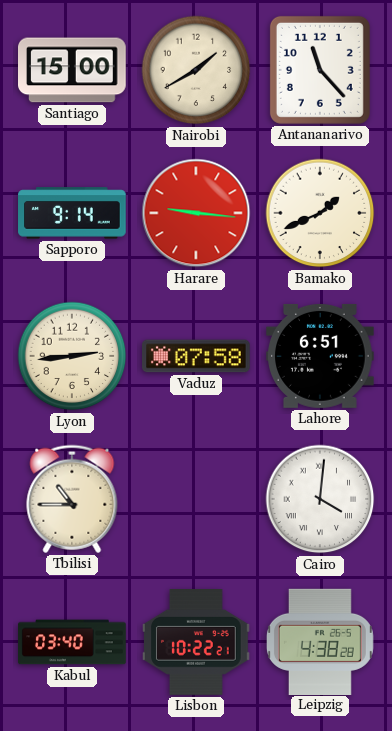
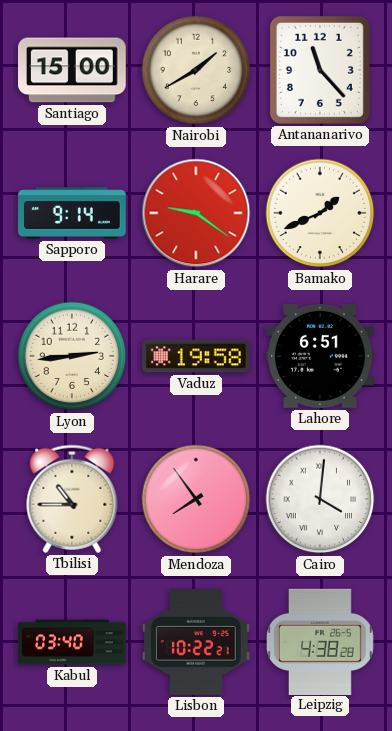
Harare: 9:16 -> 9:21 (196, 213)
Vaduz: 07:58 -> 19:58 (196, 356)
Mendoza: none -> 7:54 (196, 499)
